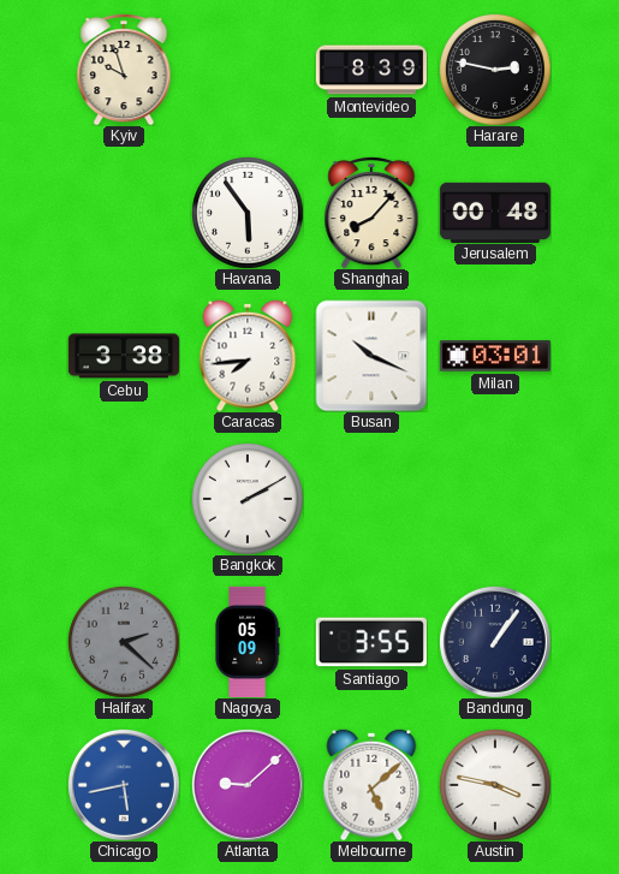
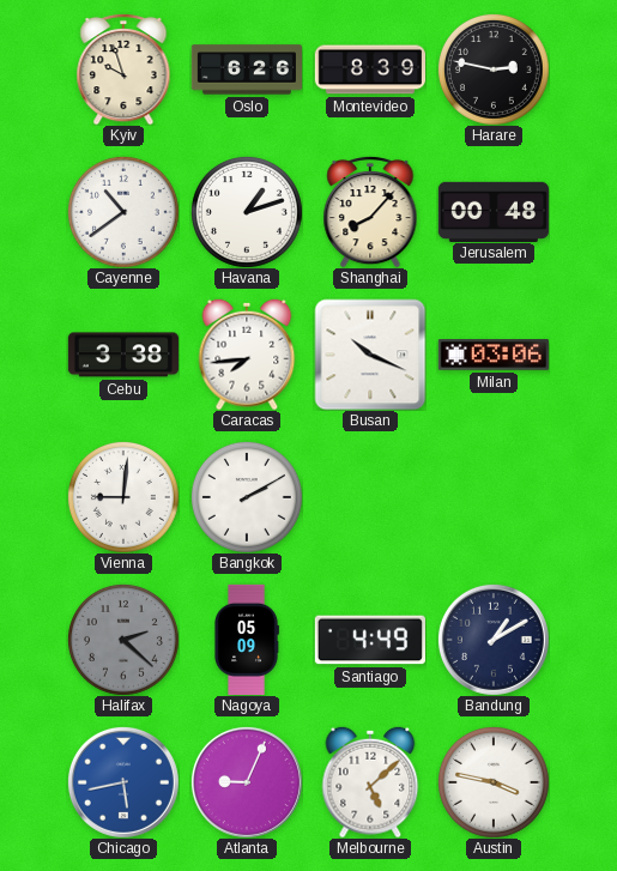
Oslo: none -> 6:26 (246, 69)
Cayenne: none -> 10:39 (123, 212)
Havana: 5:54 -> 1:12 (247, 212)
Milan: 03:01 -> 03:06 (494, 355)
Vienna: none -> 9:01 (123, 497)
Santiago: 3:55 -> 4:49 (370, 640)
Bandung: 1:06 -> 1:10 (494, 640)
Atlanta: 9:08 -> 9:04 (247, 782)
